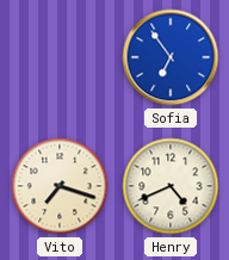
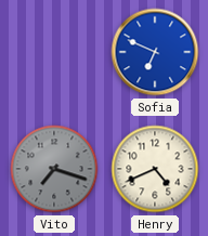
Sofia: 6:54 -> 6:49 (155, 52)
Vito dial: cream -> grey (54, 169)
